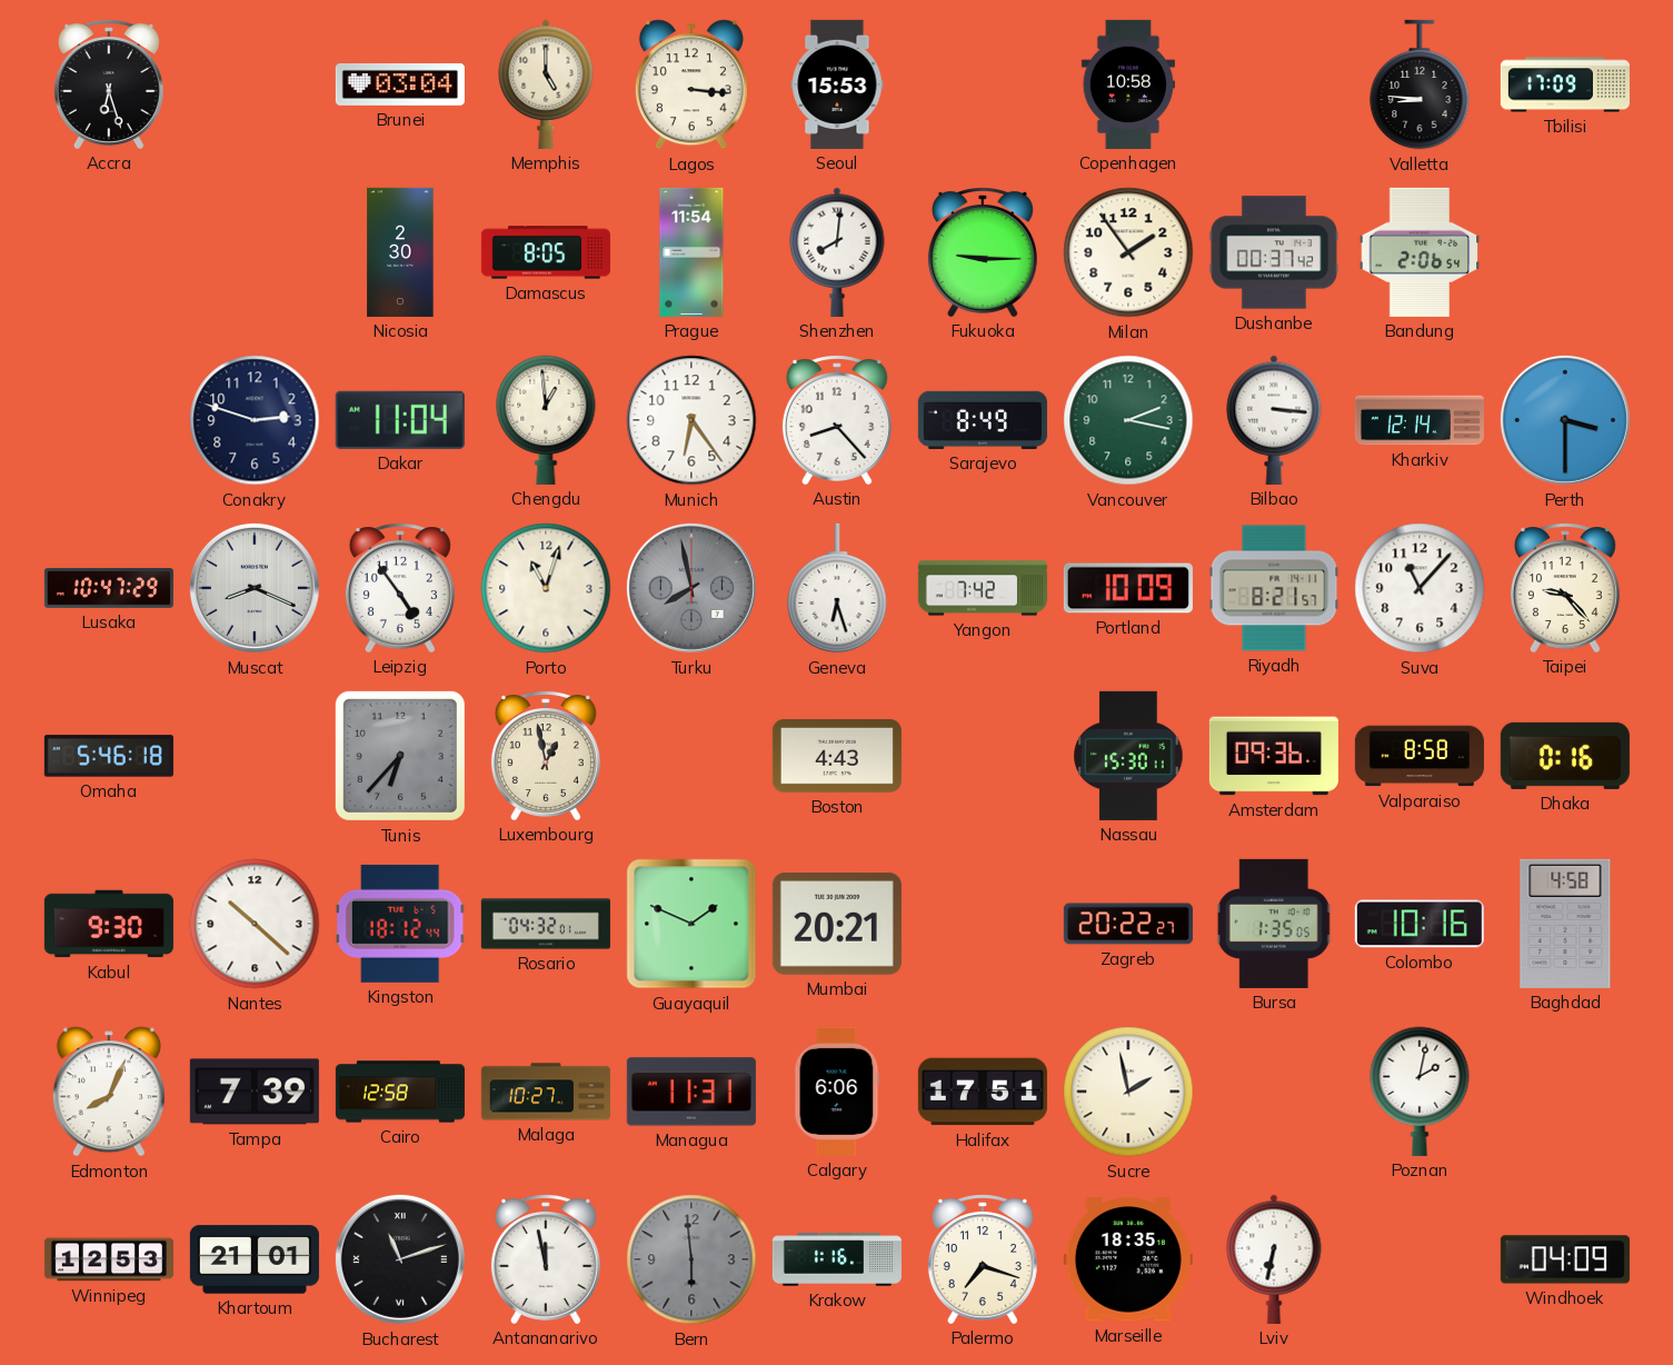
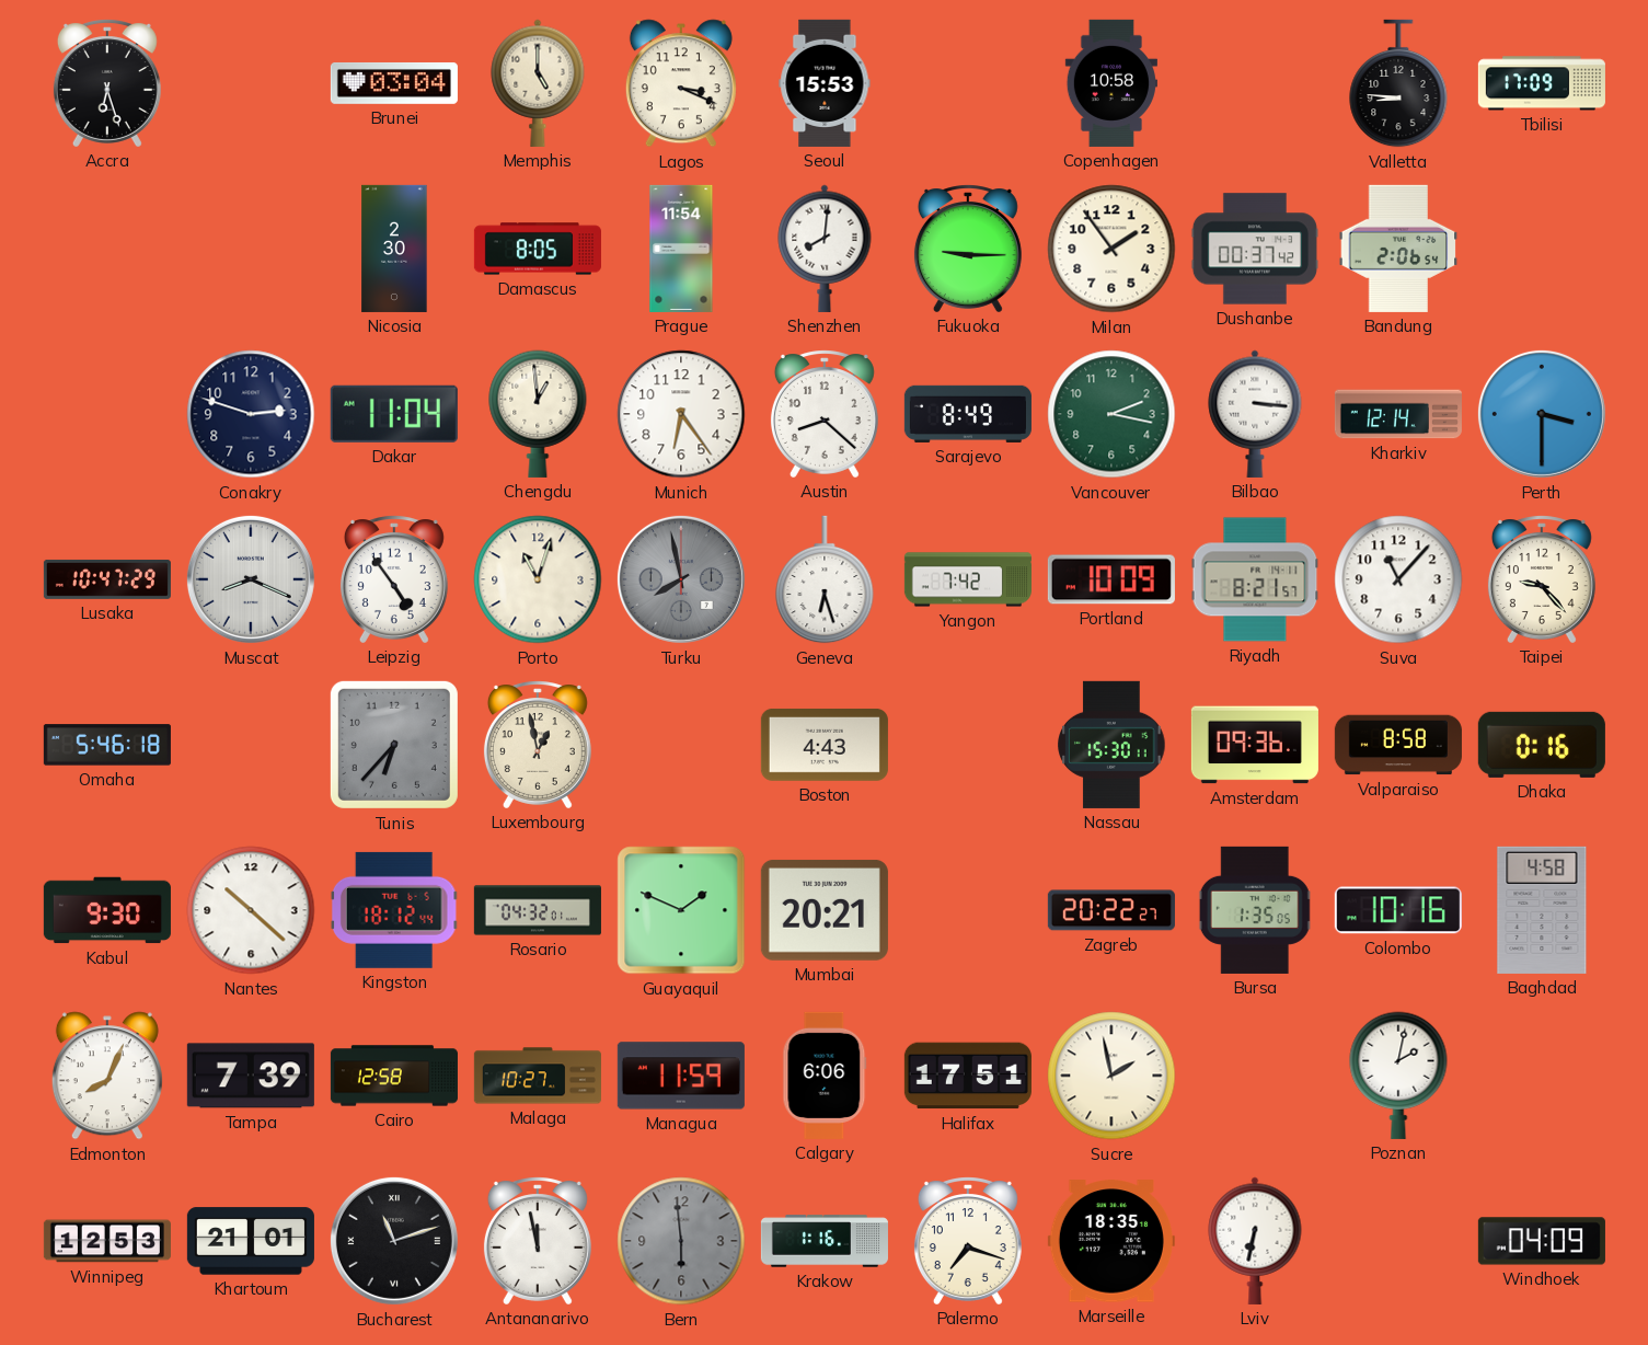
Lagos: 3:16 -> 3:19 (681, 83)
Austin: 8:23 -> 8:22 (825, 414)
Managua: 11:31 -> 11:59 (681, 1076)
